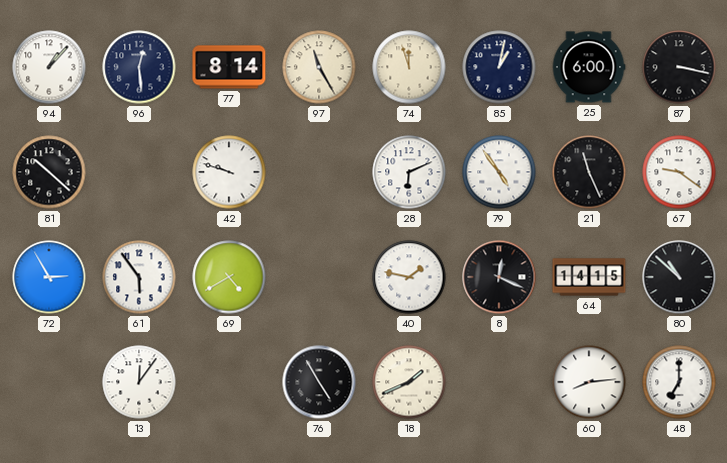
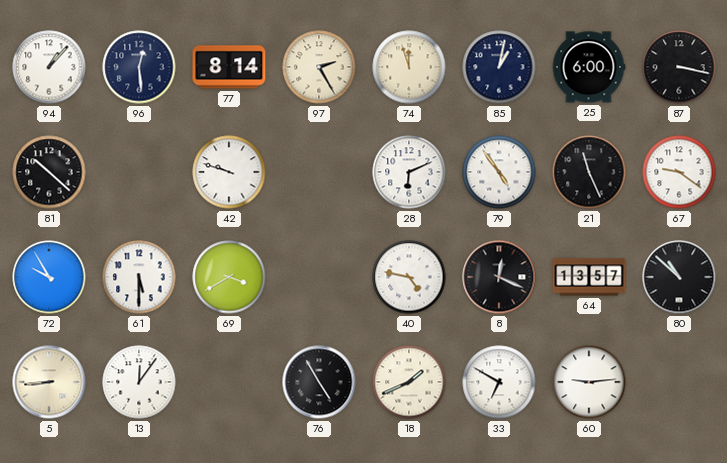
97: 11:25 -> 2:25 (319, 67)
72: 2:55 -> 9:55 (49, 277)
61: 5:54 -> 5:30 (139, 277)
69: 4:40 -> 3:40 (229, 277)
40: 1:47 -> 4:47 (409, 277)
64: 14:15 -> 13:57 (589, 277)
5: none -> 8:44 (49, 382)
33: none -> 6:50 (499, 382)
60: 8:14 -> 9:14 (589, 382)
48: 7:00 -> none (679, 382)
